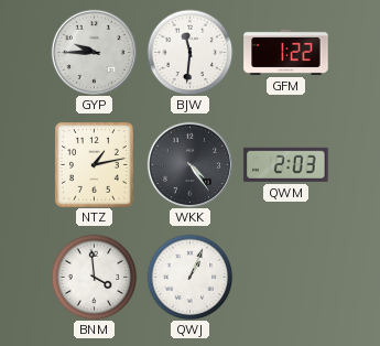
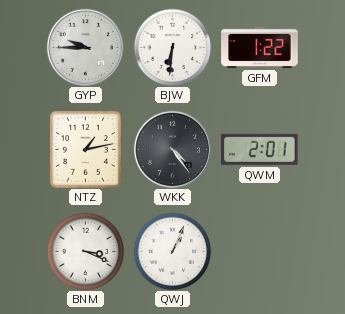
BJW: 11:31 -> 6:31 (172, 47)
QWM: 2:03 -> 2:01 (260, 149)
BNM: 3:59 -> 3:19 (85, 251)
